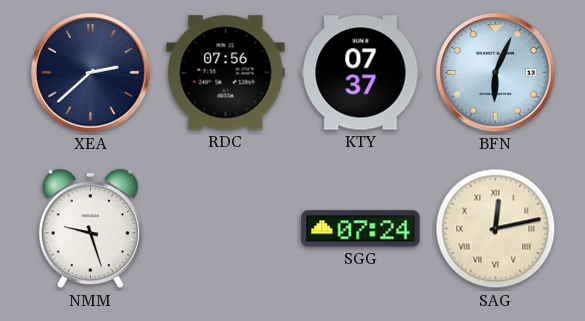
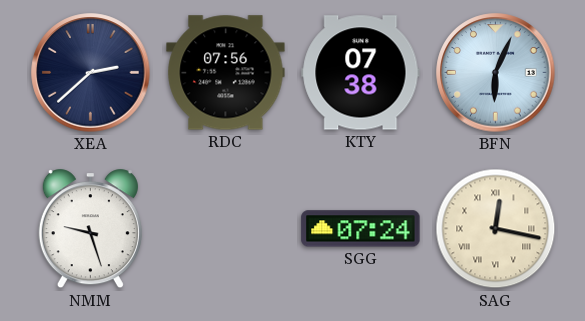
KTY: 07:37 -> 07:38 (361, 73)
SAG: 12:13 -> 12:17 (496, 229)
